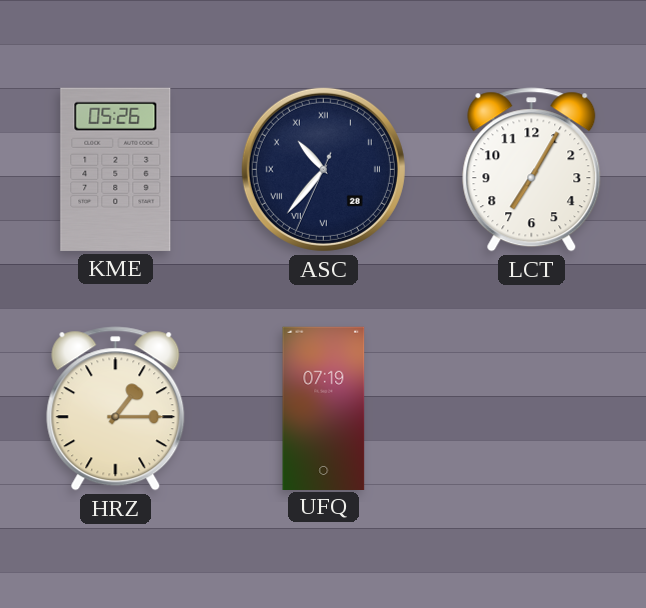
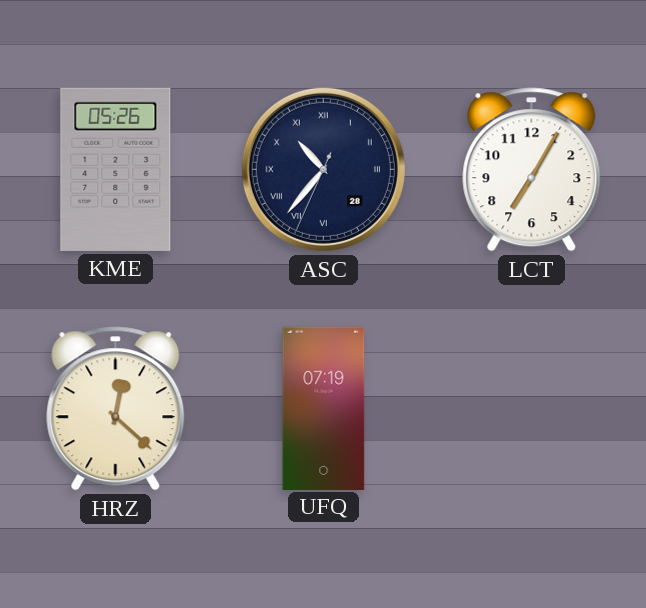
HRZ: 1:15 -> 12:22 (116, 409)
